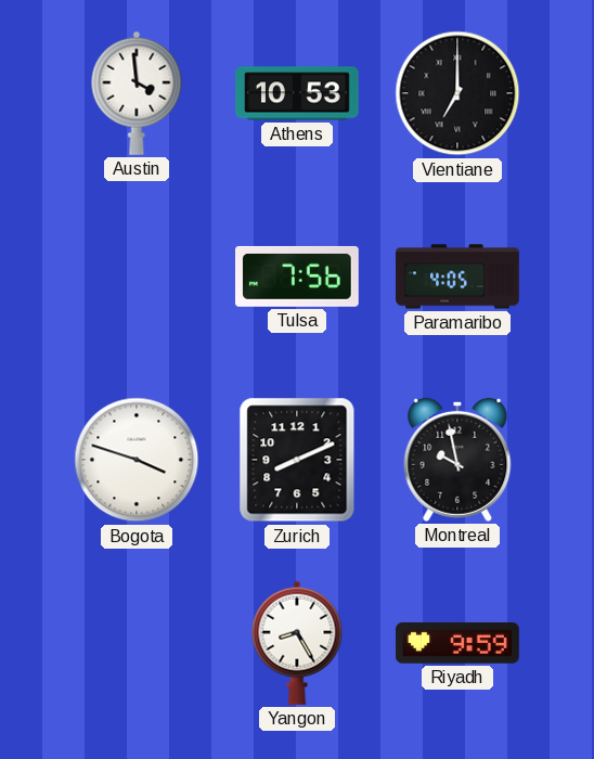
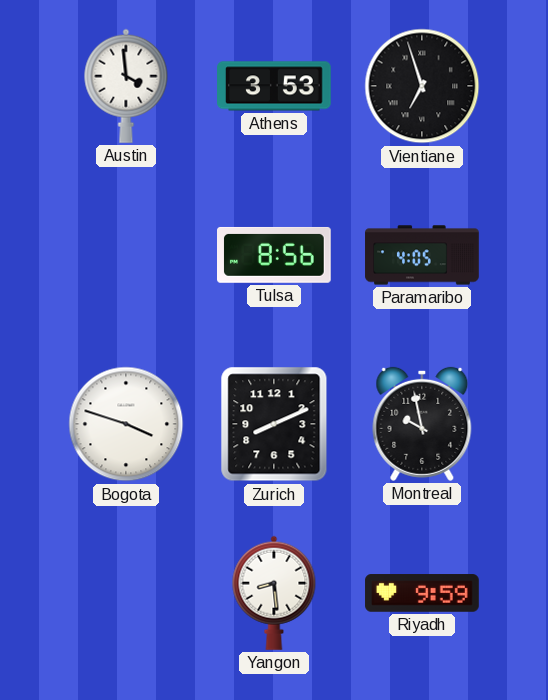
Athens: 10:53 -> 3:53 (274, 86)
Vientiane: 7:00 -> 6:57 (422, 86)
Tulsa: 7:56 -> 8:56 (275, 255)
Yangon: 8:25 -> 8:29 (274, 593)
